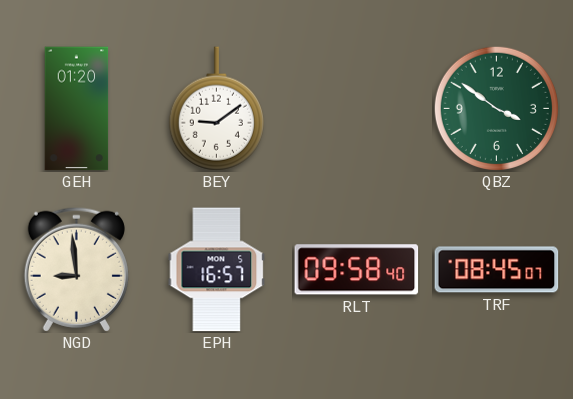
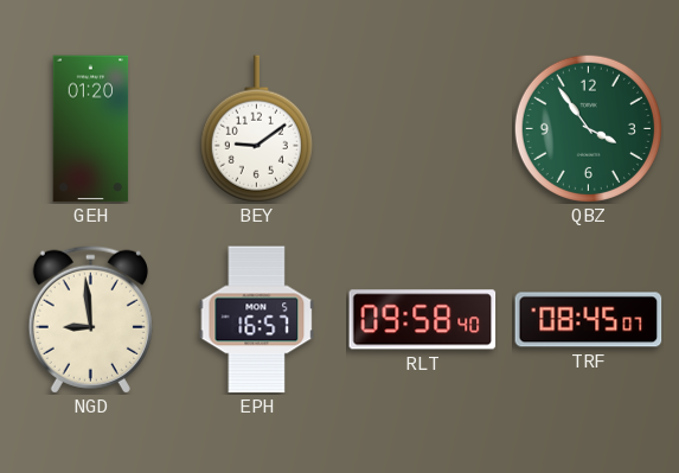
QBZ: 3:51 -> 3:54 (588, 128)
